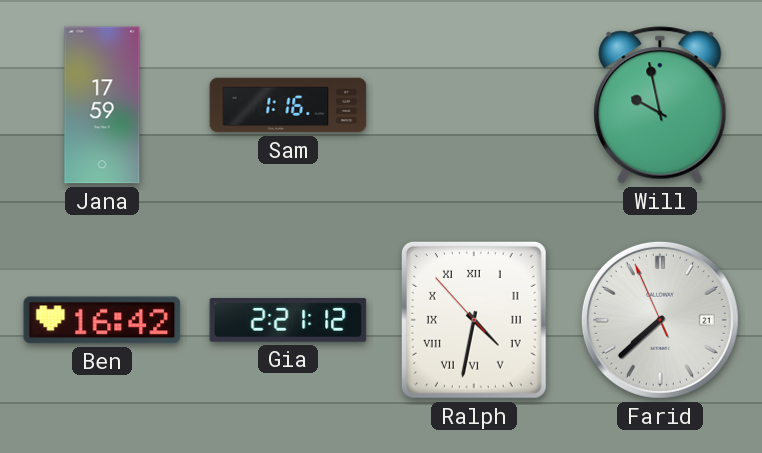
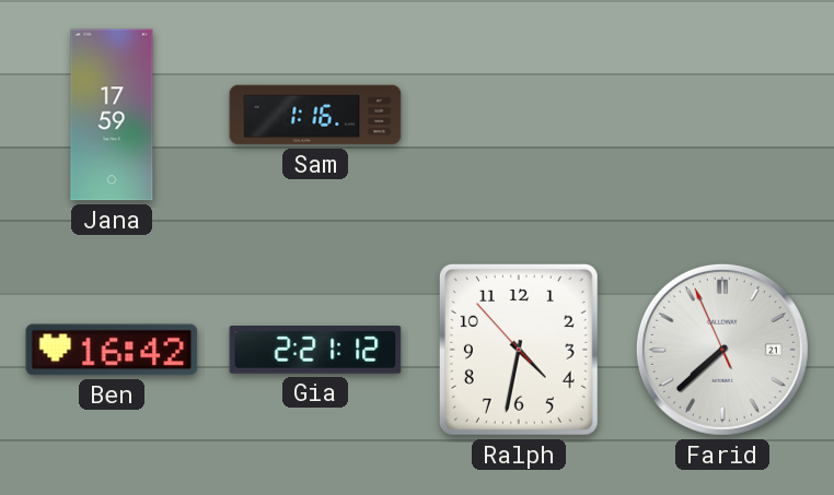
Will: 9:58 -> none (660, 105)
Ralph numerals: Roman -> Arabic (519, 350)
